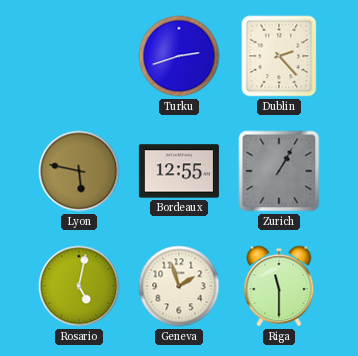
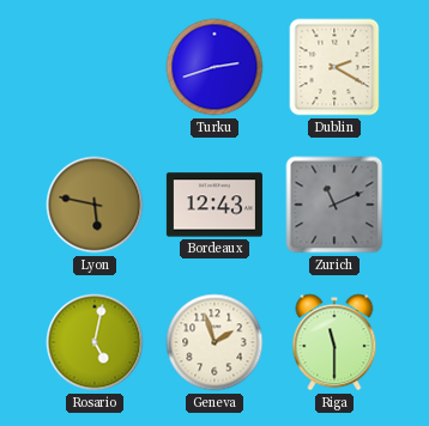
Dublin: 2:23 -> 2:20 (334, 67)
Bordeaux: 12:55 -> 12:43 (214, 205)
Zurich: 1:05 -> 11:11 (334, 205)
